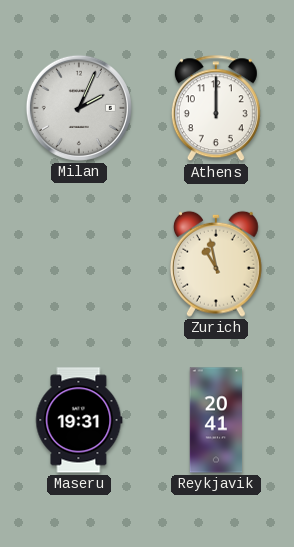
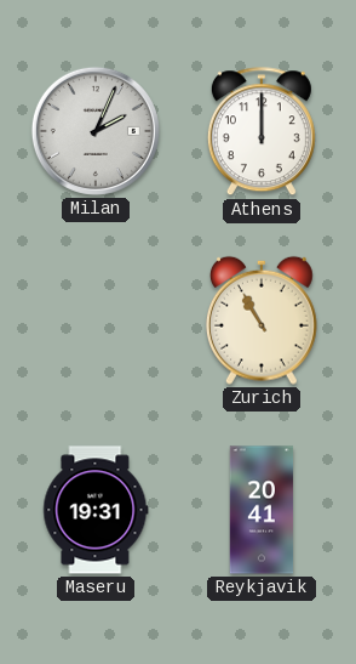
Zurich: 10:58 -> 10:55 (262, 320)
